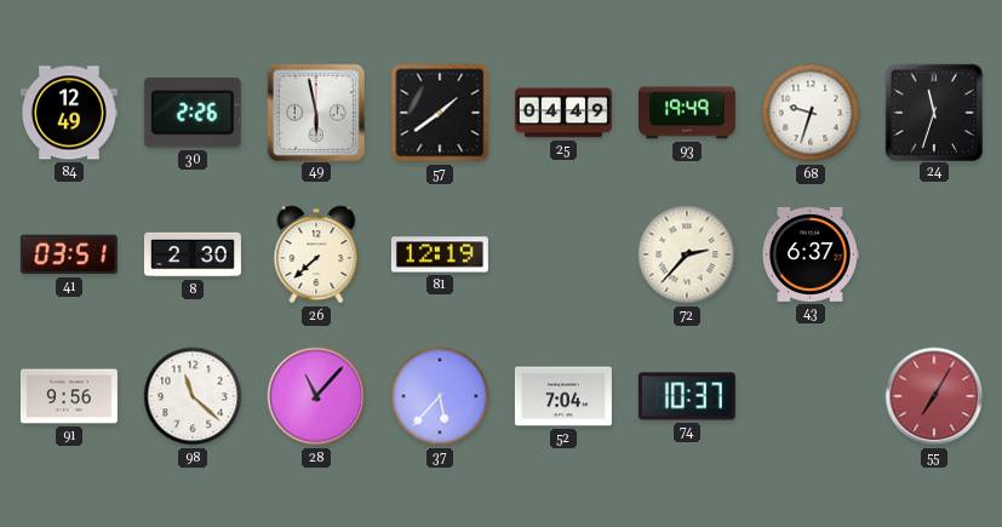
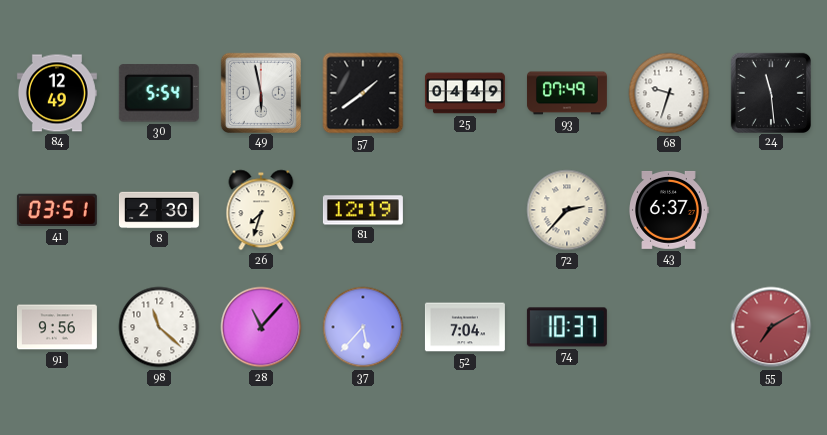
30: 2:26 -> 5:54 (159, 93)
93: 19:49 -> 07:49 (567, 93)
24: 11:33 -> 11:29 (770, 92)
26: 7:38 -> 7:33 (261, 210)
55: 7:05 -> 7:10 (771, 327)
